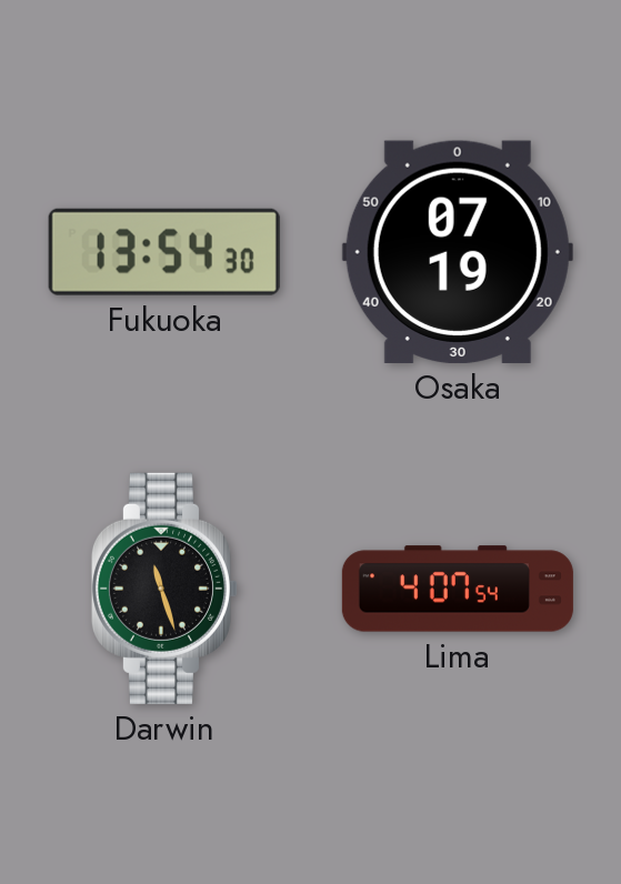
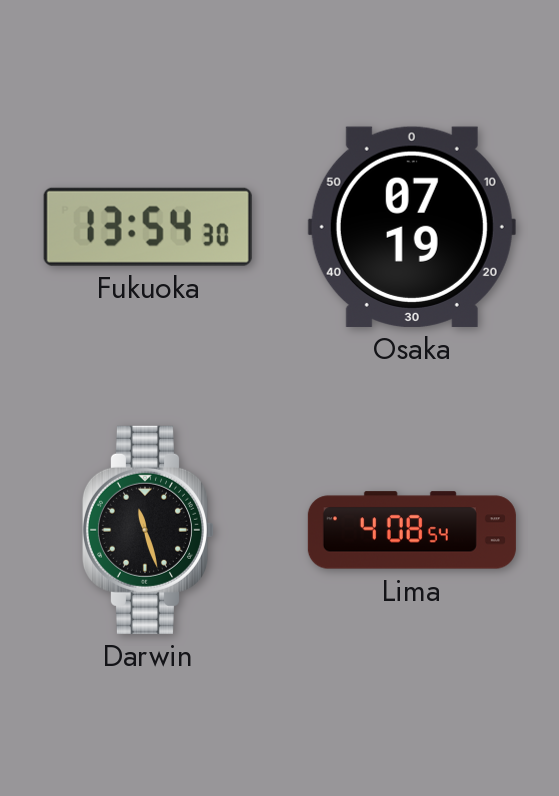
Lima: 4:07 -> 4:08 (412, 530)
